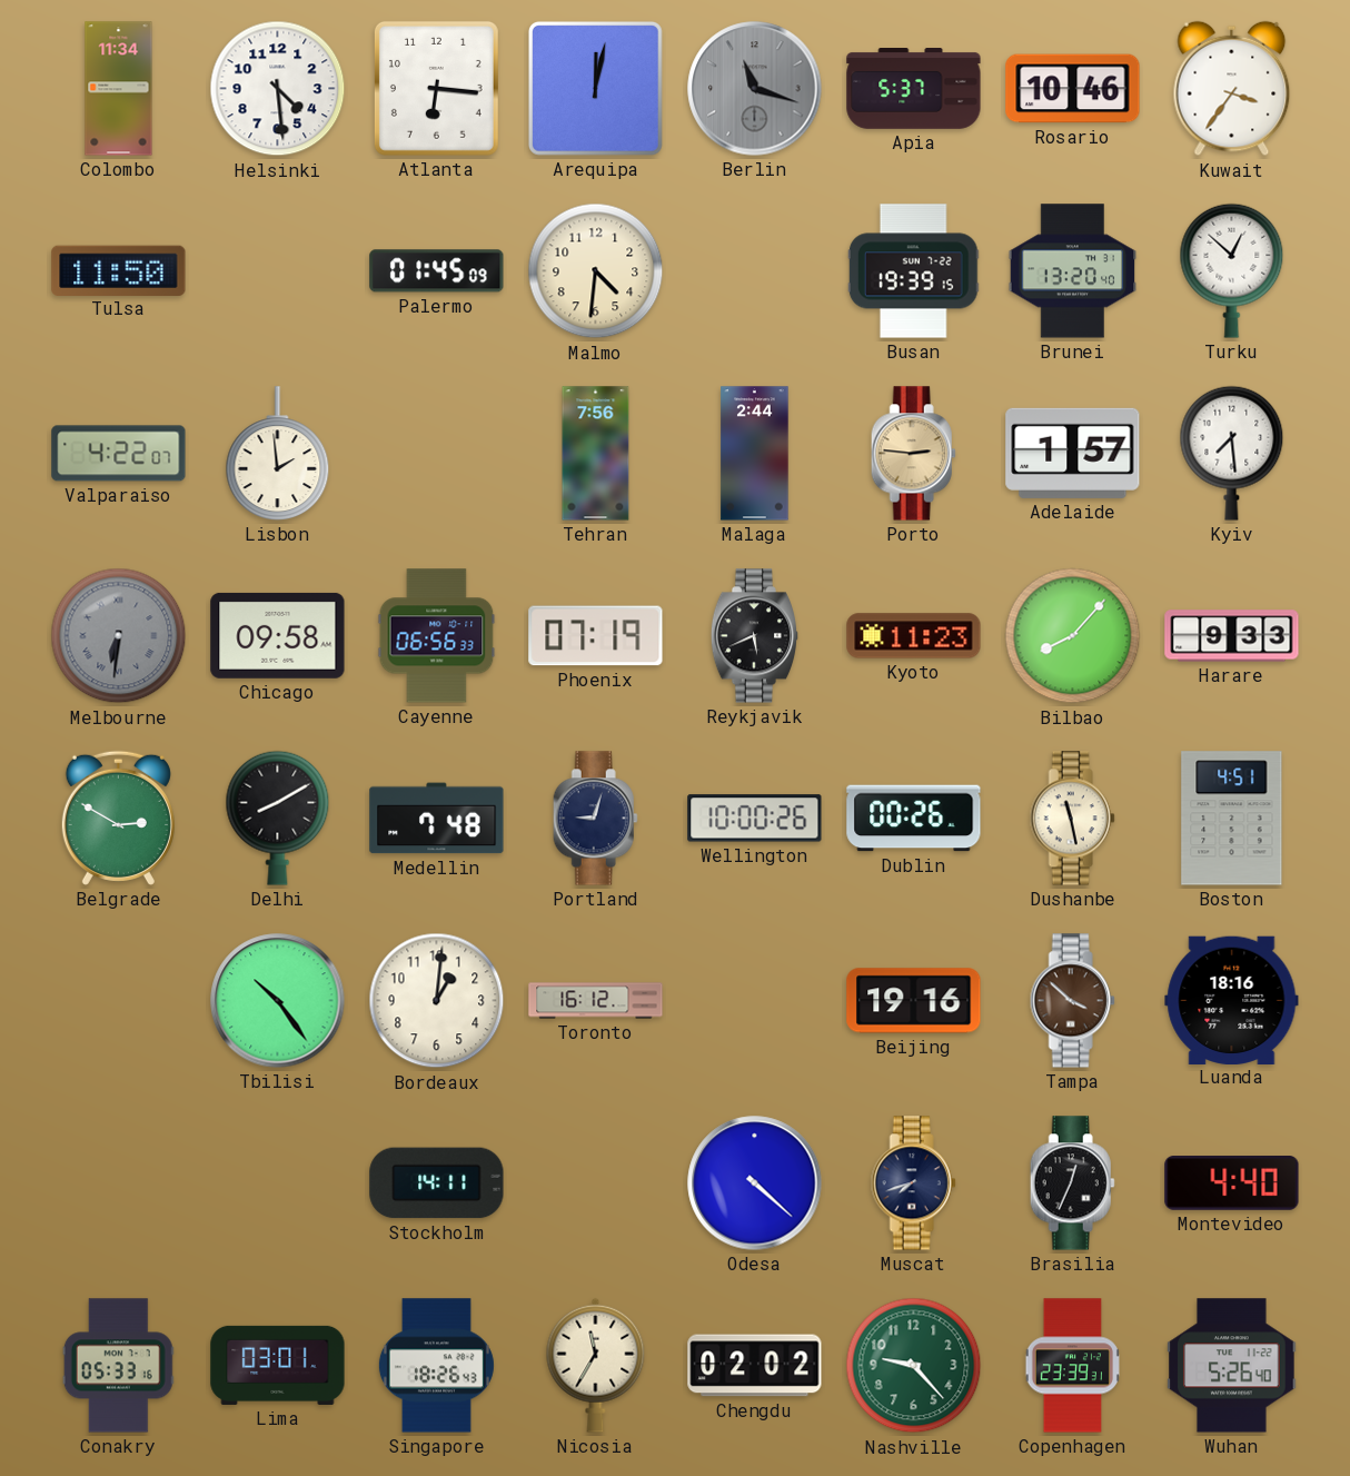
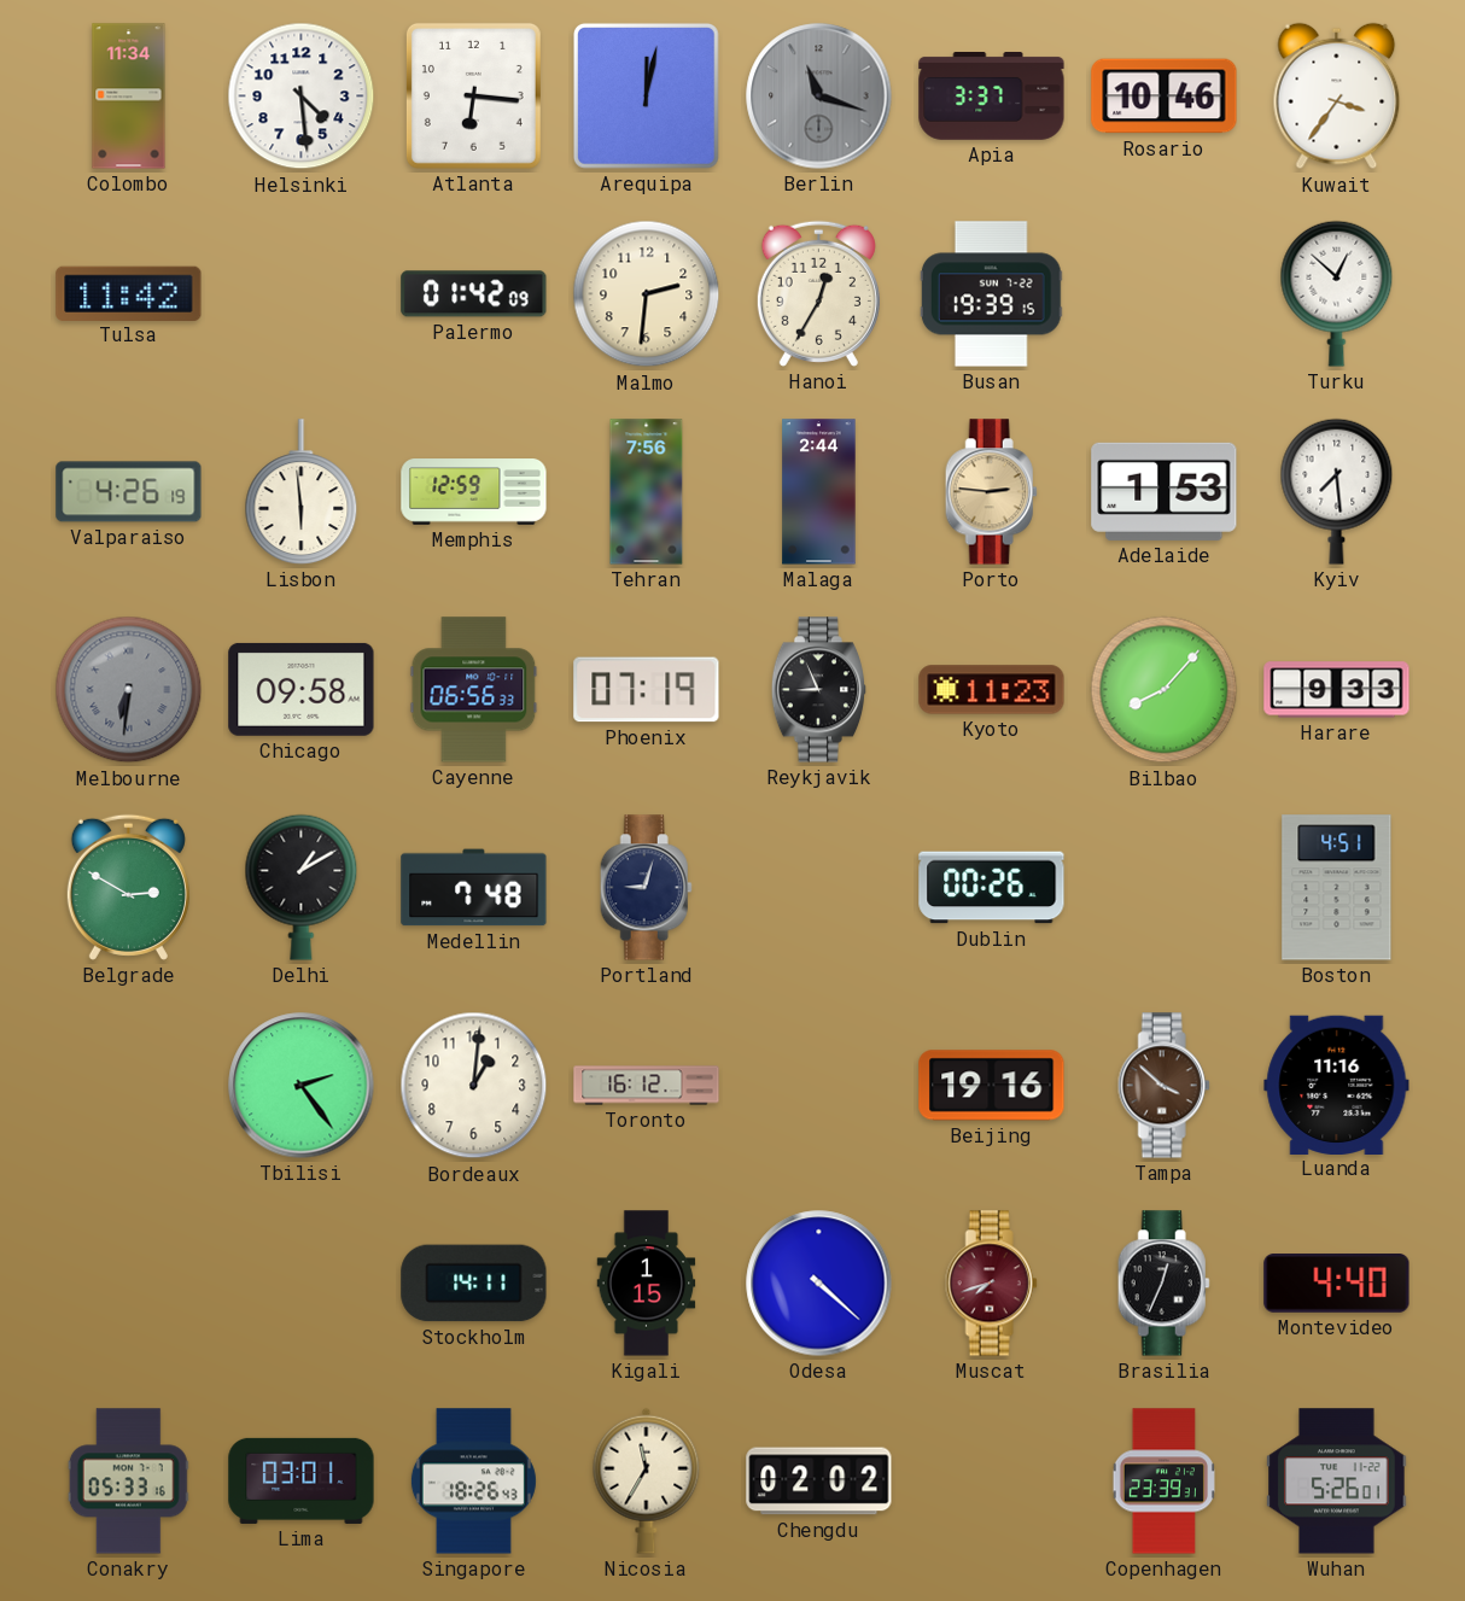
Apia: 5:37 -> 3:37 (992, 97)
Tulsa: 11:50 -> 11:42 (129, 293)
Palermo: 01:45 -> 01:42 (474, 294)
Malmo: 4:31 -> 2:31 (647, 294)
Hanoi: none -> 12:35 (818, 293)
Brunei: 13:20 -> none (1073, 271)
Valparaiso: 4:22 -> 4:26 (129, 492)
Lisbon: 1:59 -> 5:59 (302, 492)
Memphis: none -> 12:59 (474, 492)
Adelaide: 1:57 -> 1:53 (1165, 491)
Reykjavik: 5:41 -> 8:56 (818, 690)
Delhi: 8:10 -> 1:10 (302, 887)
Wellington: 10:00 -> none (755, 819)
Dushanbe: 11:28 -> none (1072, 819)
Tbilisi: 10:24 -> 2:24 (302, 1086)
Luanda: 18:16 -> 11:16 (1337, 1085)
Kigali: none -> 1:15 (647, 1284)
Muscat dial: navy -> burgundy (991, 1284)
Nashville: 9:23 -> none (914, 1366)
Wuhan: 5:26:40 -> 5:26:01 (1337, 1482)
